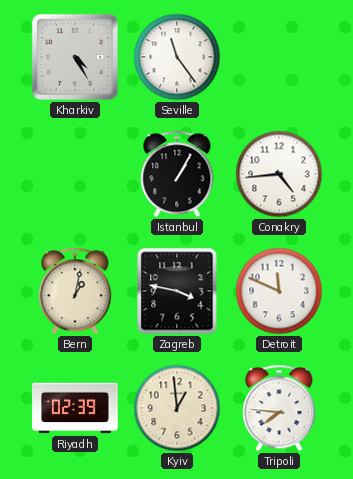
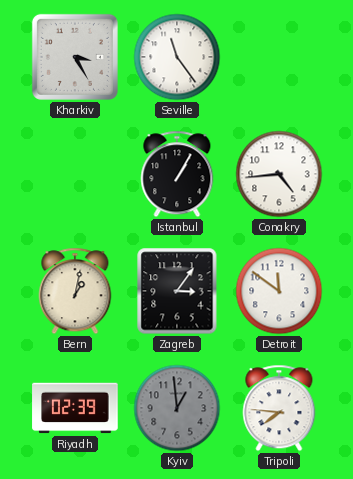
Kharkiv: 4:25 -> 3:25 (75, 57)
Zagreb: 3:47 -> 3:06 (177, 291)
Detroit: 11:49 -> 11:51 (279, 291)
Kyiv dial: cream -> grey (177, 408)
